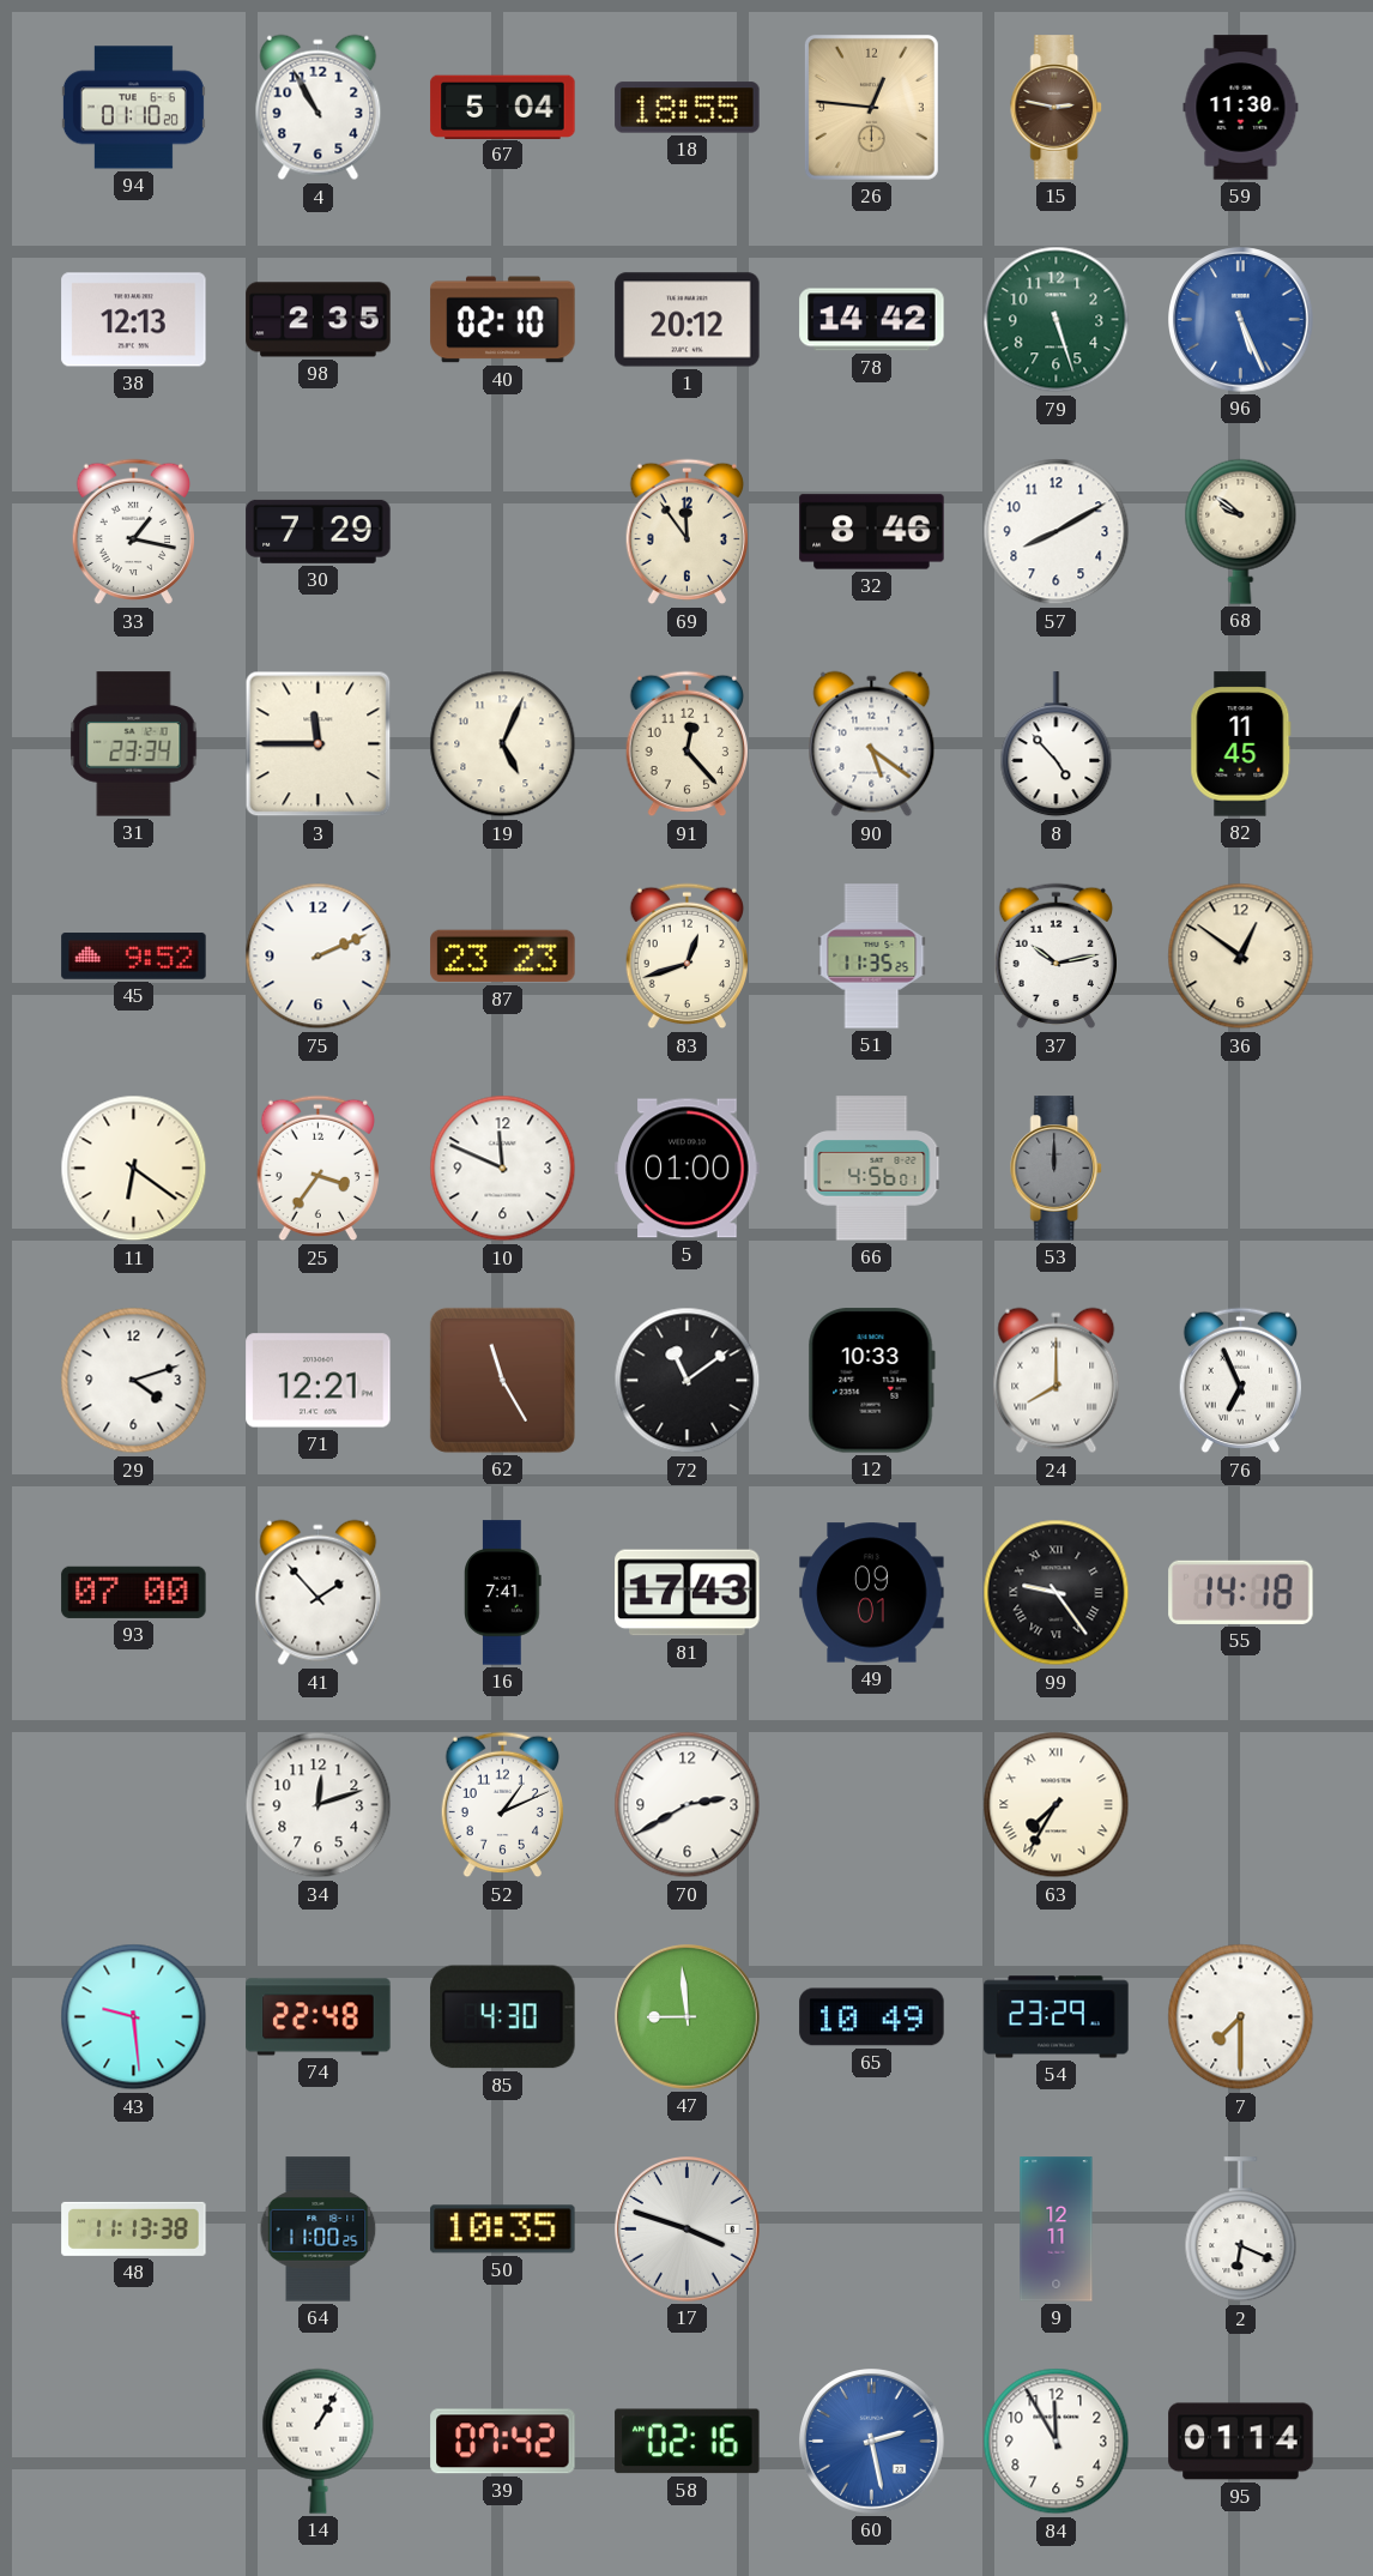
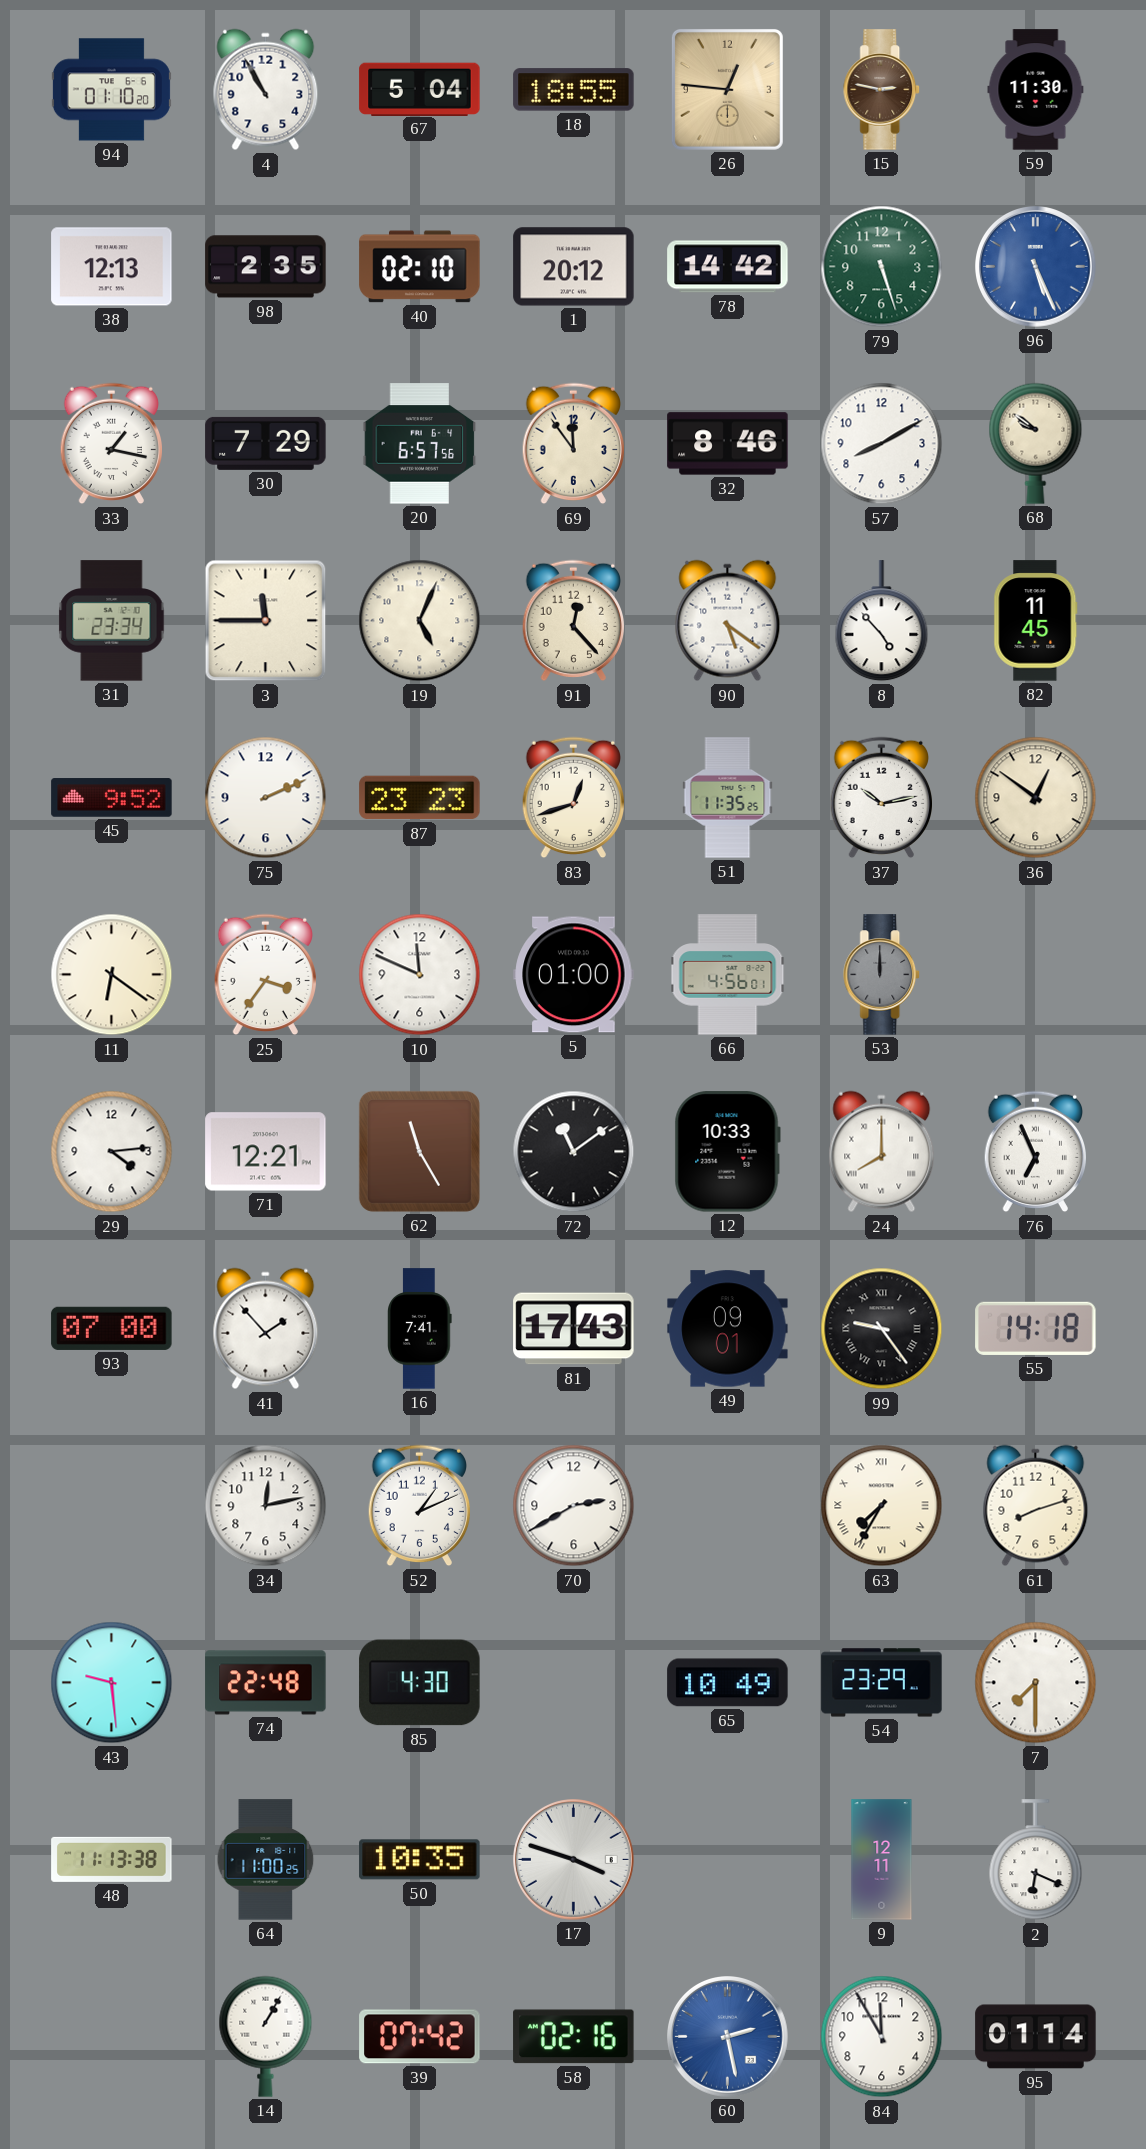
20: none -> 6:57 (420, 444)
29: 4:12 -> 4:14 (112, 1152)
34: 12:12 -> 12:13 (266, 1506)
61: none -> 8:12 (1036, 1506)
47: 8:59 -> none (688, 2017)
